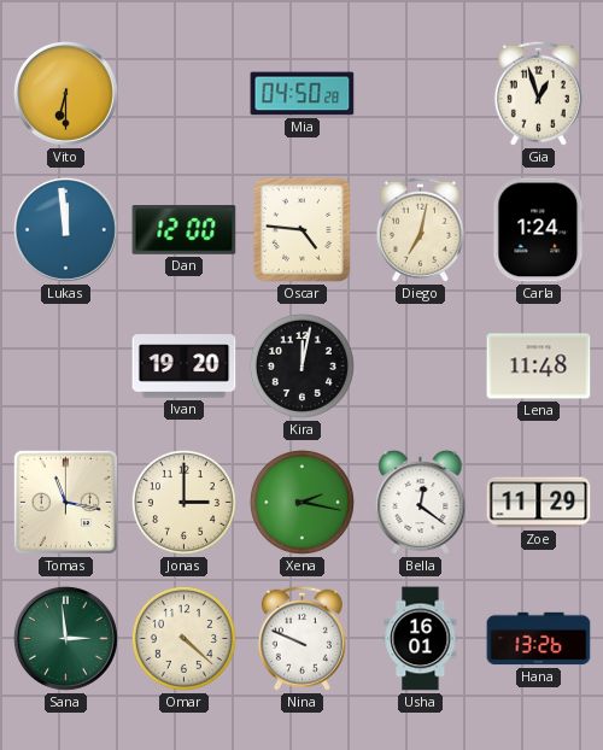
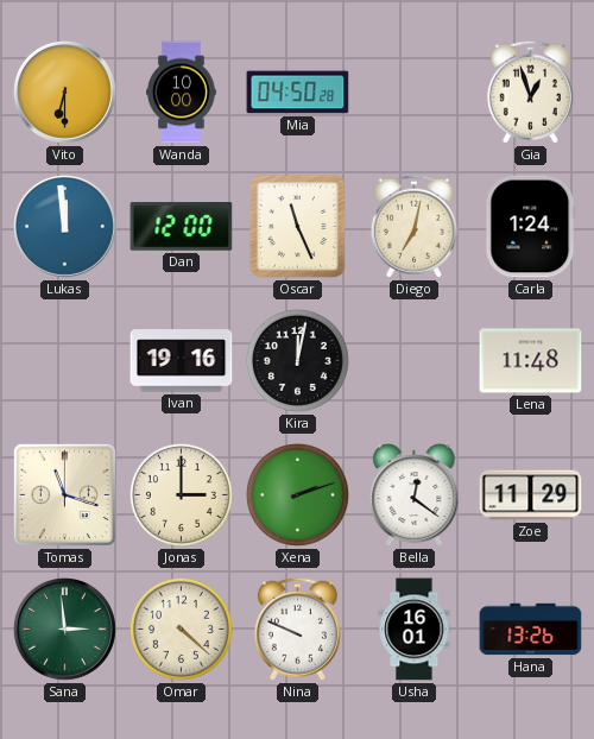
Wanda: none -> 10:00 (182, 93)
Oscar: 4:46 -> 11:26 (297, 226)
Ivan: 19:20 -> 19:16 (182, 361)
Tomas: 11:17 -> 11:18 (64, 494)
Xena: 2:17 -> 2:12 (297, 494)
